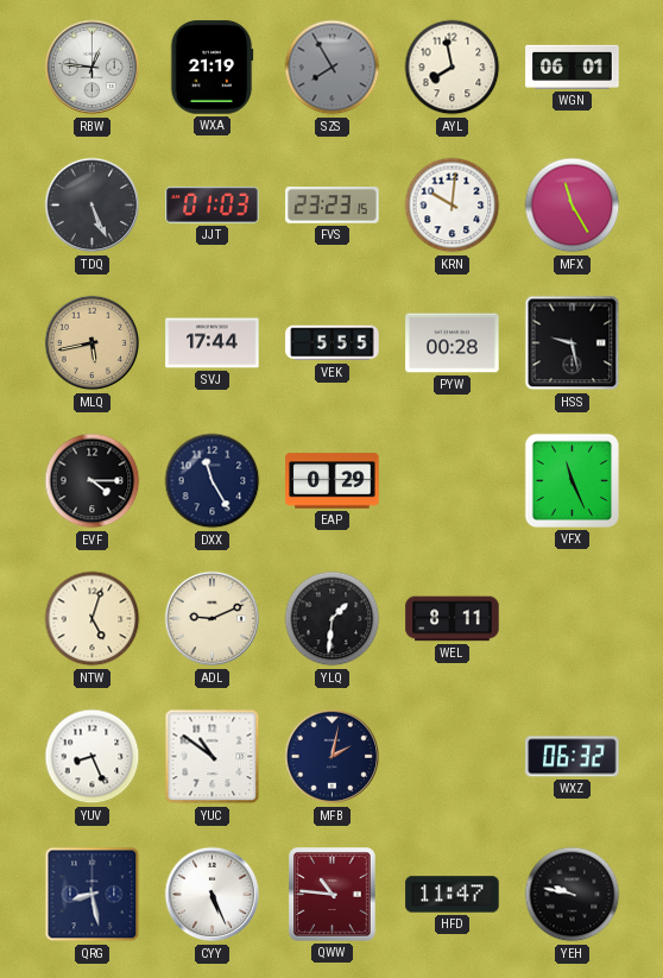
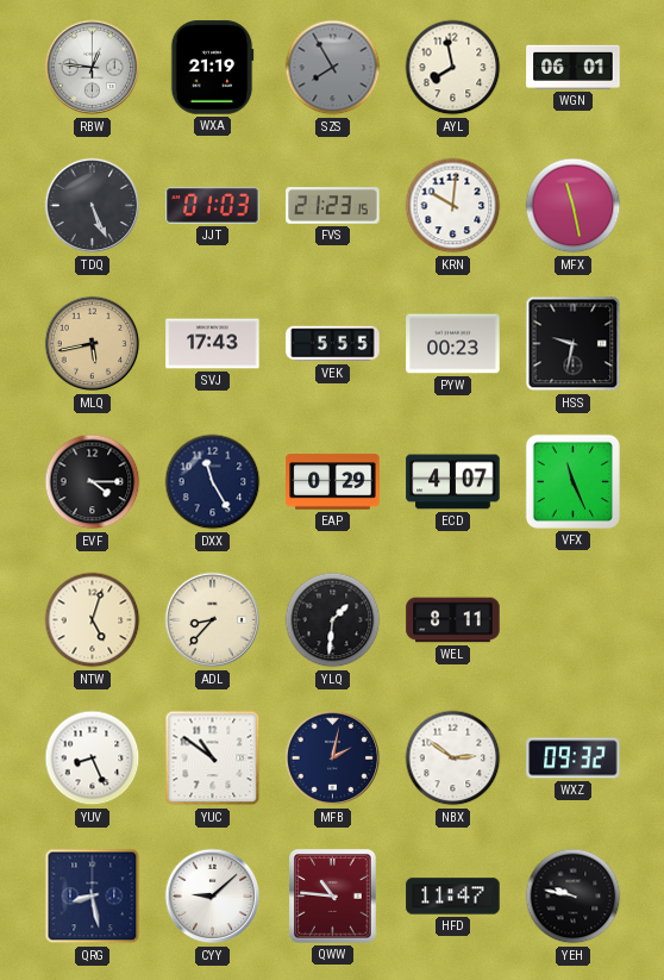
FVS: 23:23 -> 21:23 (333, 206)
MFX: 11:25 -> 11:28 (574, 206)
SVJ: 17:44 -> 17:43 (213, 344)
PYW: 00:28 -> 00:23 (453, 344)
HSS: 9:28 -> 9:32 (574, 344)
ECD: none -> 4:07 (453, 482)
ADL: 9:11 -> 8:37 (213, 620)
NBX: none -> 2:51 (453, 759)
WXZ: 06:32 -> 09:32 (574, 759)
CYY: 5:26 -> 9:08 (213, 897)
